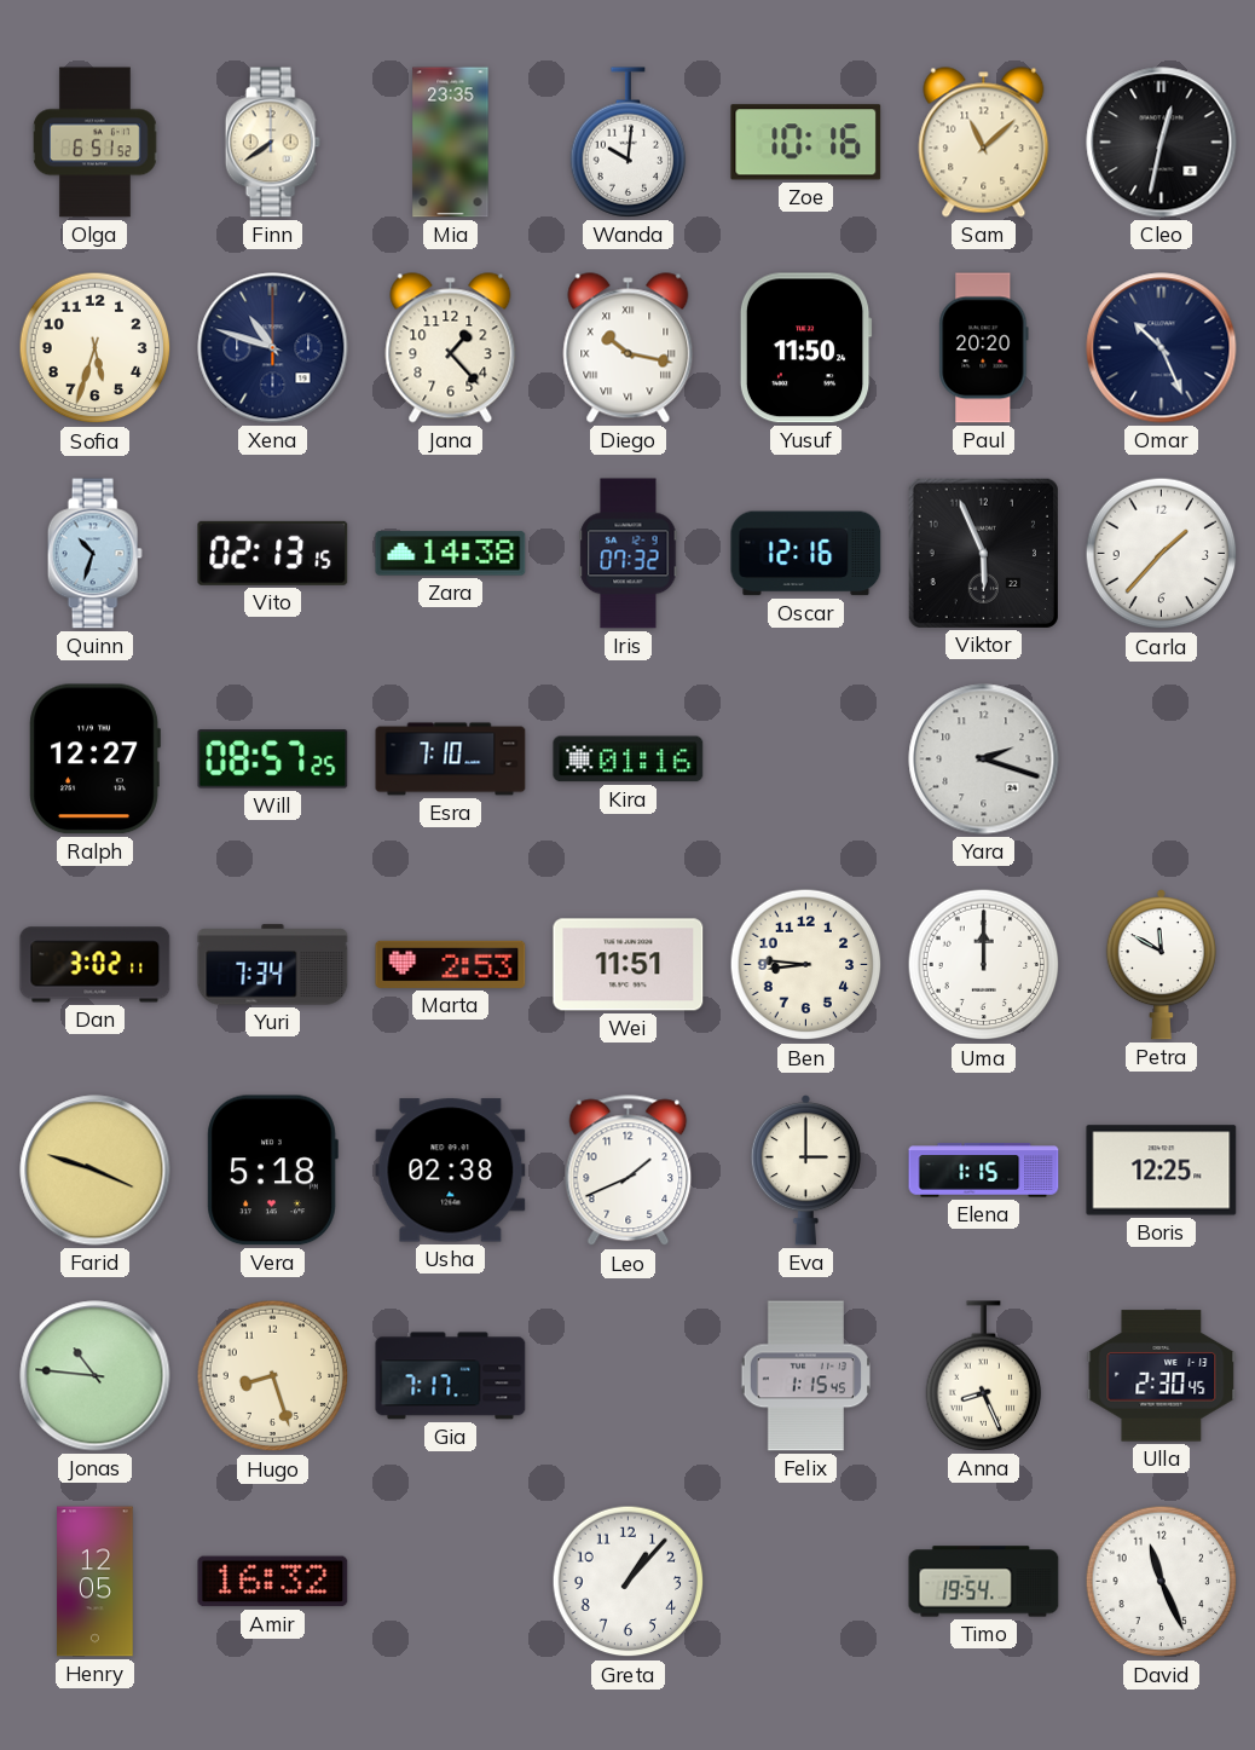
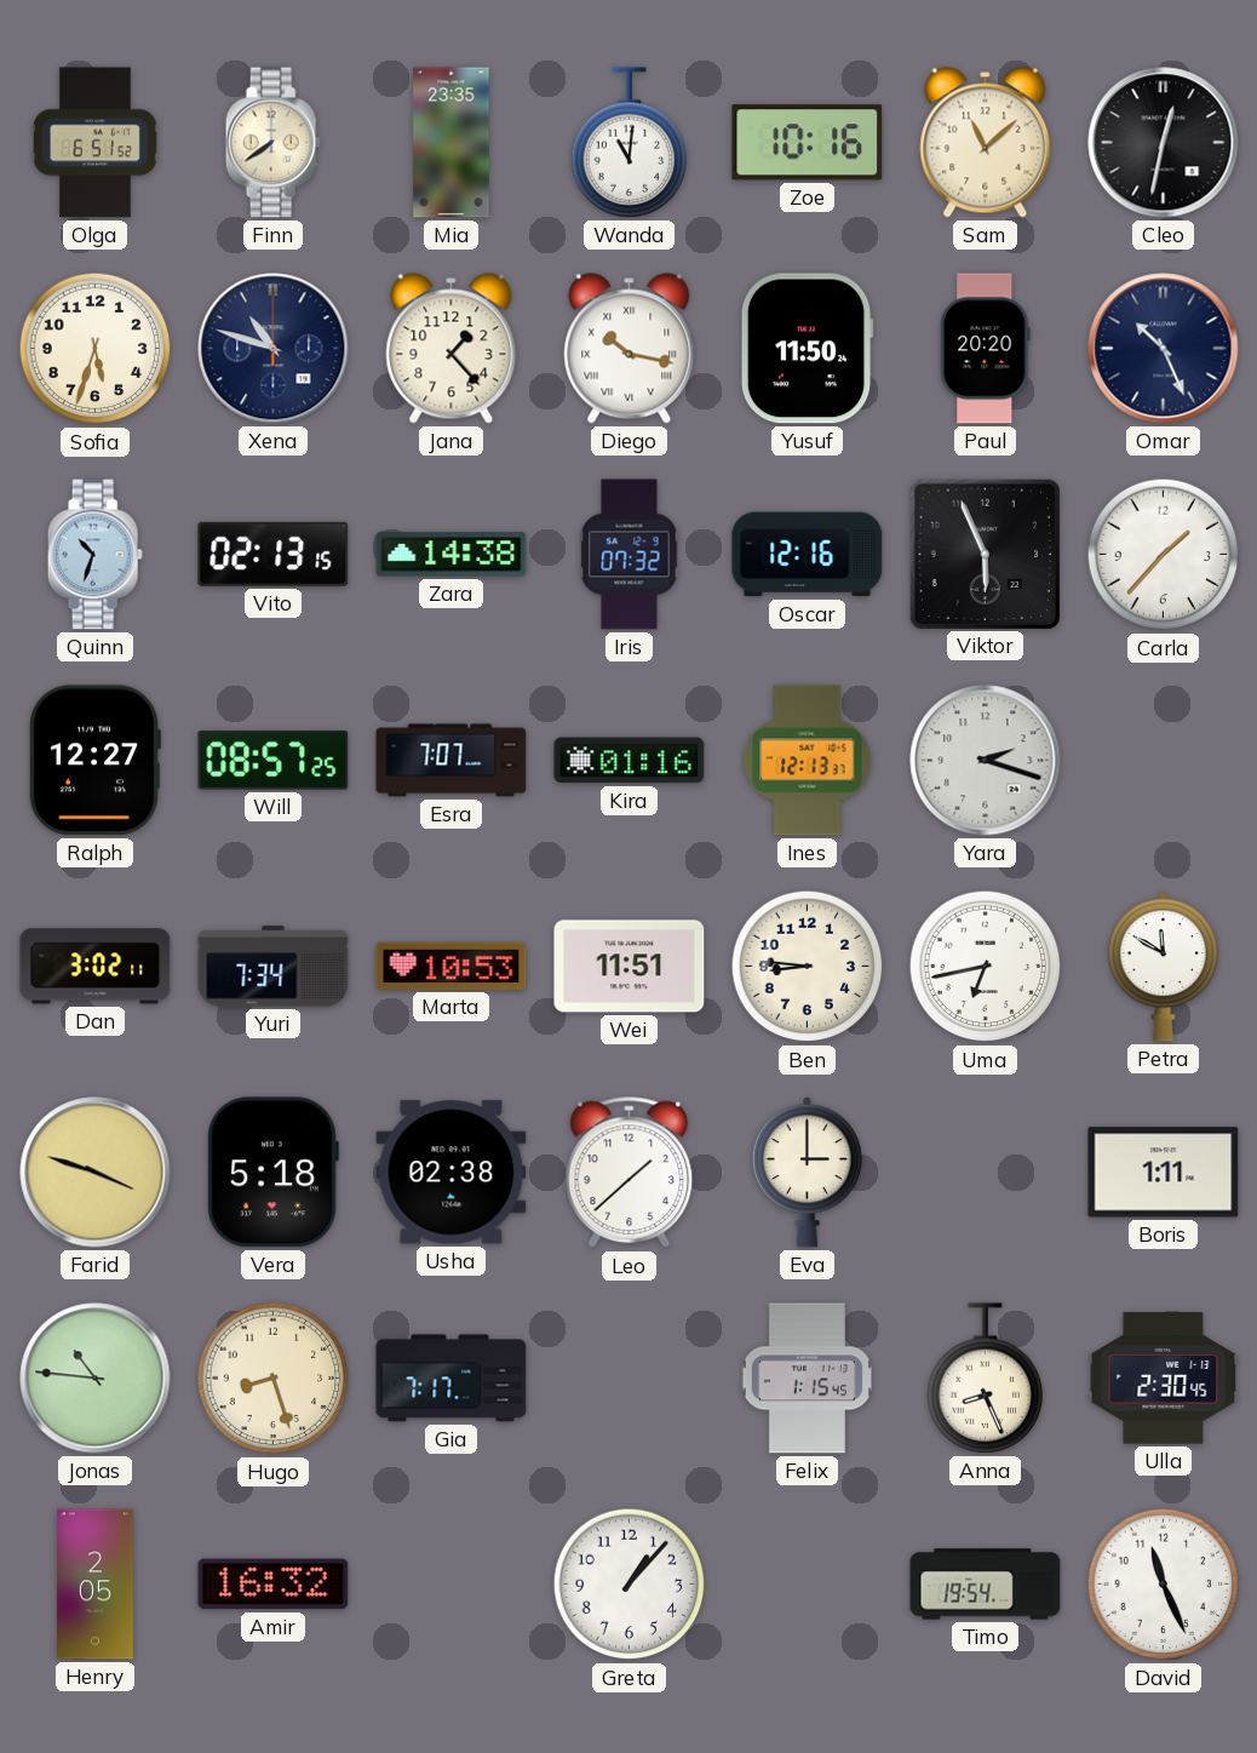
Wanda: 10:01 -> 11:01 (630, 143)
Esra: 7:10 -> 7:07 (452, 761)
Ines: none -> 12:13 (808, 761)
Marta: 2:53 -> 10:53 (452, 966)
Uma: 12:00 -> 6:43 (986, 967)
Leo: 1:41 -> 1:38 (630, 1173)
Elena: 1:15 -> none (984, 1171)
Boris: 12:25 -> 1:11 (1164, 1173)
Henry: 12:05 -> 2:05 (96, 1585)
